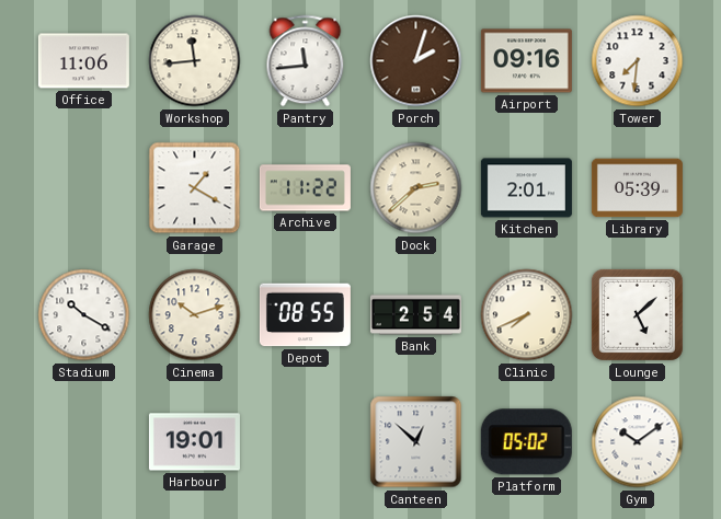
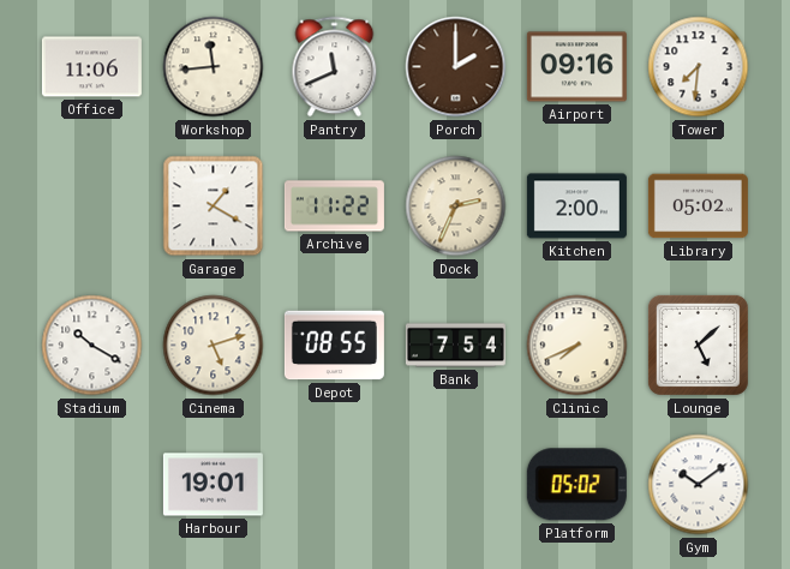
Pantry: 11:44 -> 11:41 (335, 67)
Porch: 2:03 -> 2:00 (456, 67)
Dock: 2:38 -> 2:34 (456, 206)
Kitchen: 2:01 -> 2:00 (576, 206)
Library: 05:39 -> 05:02 (698, 206)
Cinema: 10:12 -> 5:12 (214, 346)
Bank: 2:54 -> 7:54 (455, 346)
Canteen: 12:52 -> none (416, 442)
